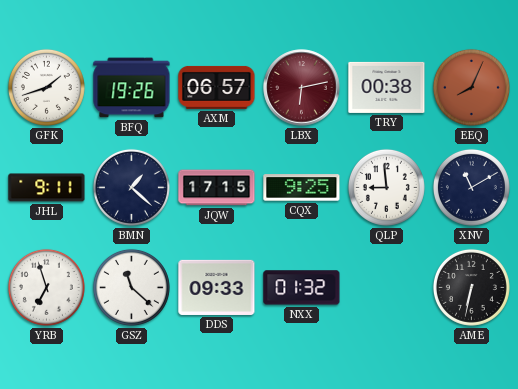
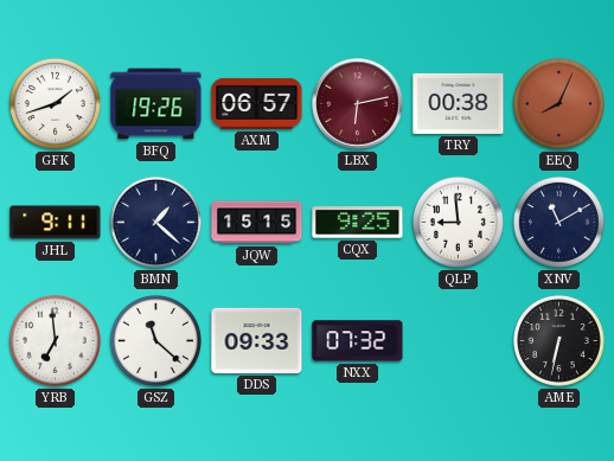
JQW: 17:15 -> 15:15 (257, 223)
YRB: 6:57 -> 6:59 (55, 340)
NXX: 01:32 -> 07:32 (358, 341)
